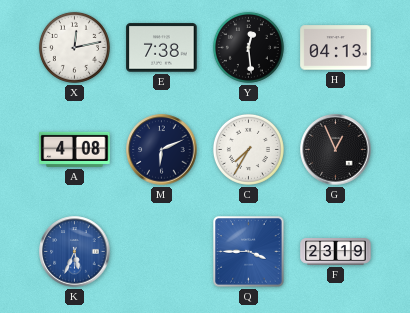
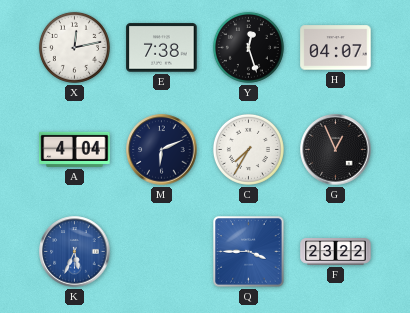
Y: 12:29 -> 12:27 (248, 47)
H: 04:13 -> 04:07 (336, 48)
A: 4:08 -> 4:04 (75, 149)
F: 23:19 -> 23:22 (336, 252)
